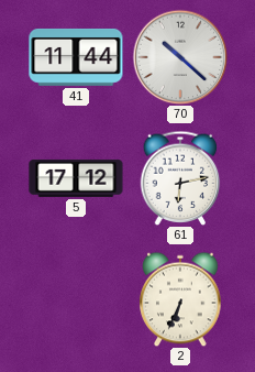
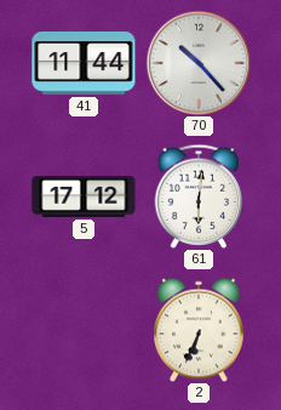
70: 10:22 -> 10:23 (199, 63)
61: 6:13 -> 6:01 (199, 197)
